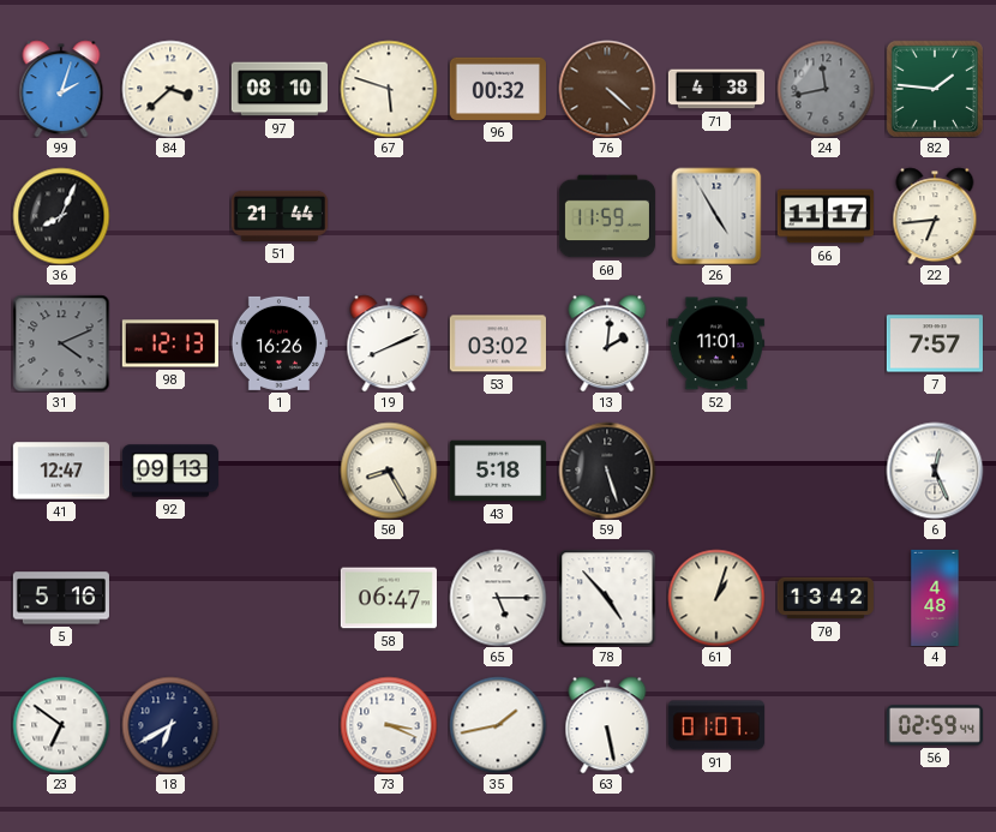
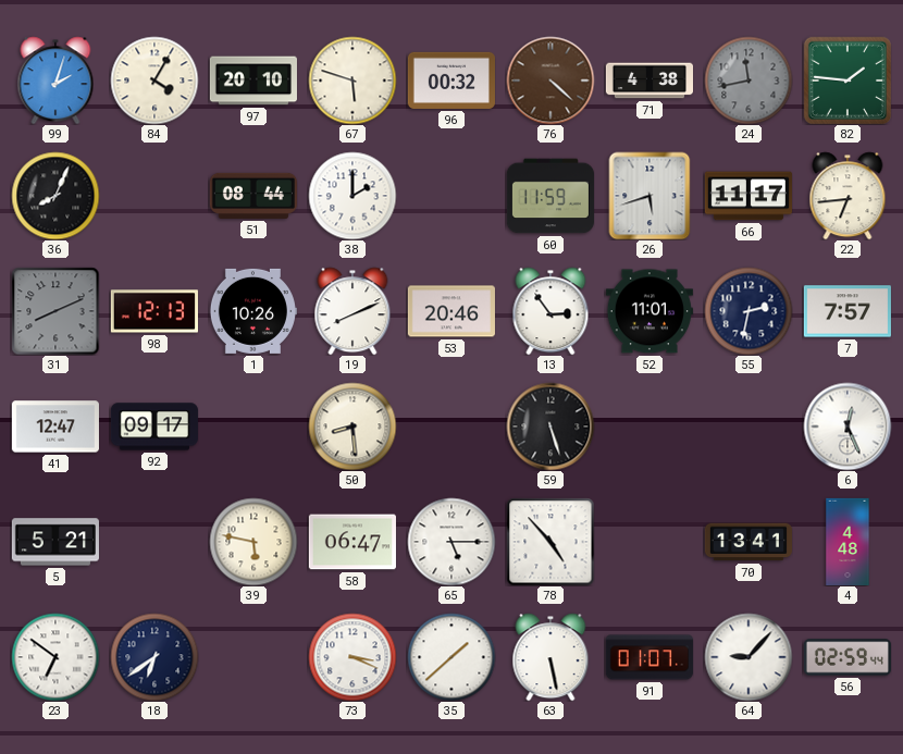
84: 3:38 -> 4:05 (154, 81)
97: 08:10 -> 20:10 (253, 81)
51: 21:44 -> 08:44 (253, 196)
38: none -> 2:00 (352, 196)
26: 4:55 -> 5:42 (650, 196)
31: 4:11 -> 8:11 (55, 311)
1: 16:26 -> 10:26 (253, 311)
53: 03:02 -> 20:46 (451, 311)
13: 2:01 -> 2:54 (551, 311)
55: none -> 2:32 (749, 311)
92: 09:13 -> 09:17 (154, 427)
50: 8:25 -> 8:29 (352, 427)
43: 5:18 -> none (498, 471)
5: 5:16 -> 5:21 (55, 542)
39: none -> 5:47 (253, 542)
61: 1:03 -> none (716, 598)
70: 13:42 -> 13:41 (749, 542)
18: 6:40 -> 6:39 (154, 657)
35: 1:43 -> 1:38 (451, 657)
64: none -> 9:07 (749, 657)
